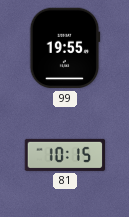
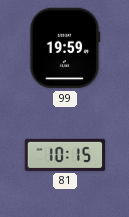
99: 19:55 -> 19:59 (65, 48)
